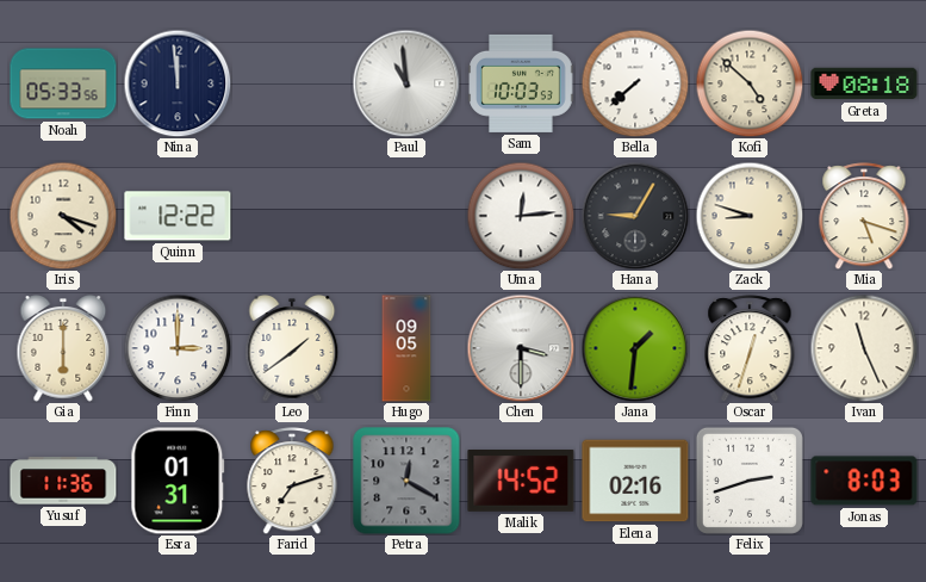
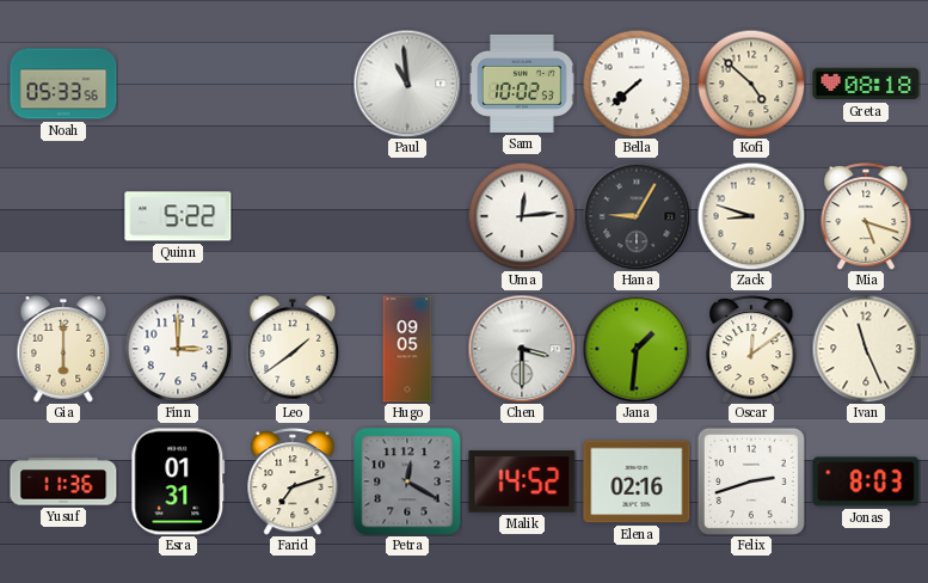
Nina: 11:59 -> none (178, 83)
Sam: 10:03 -> 10:02 (523, 84)
Iris: 4:18 -> none (63, 216)
Quinn: 12:22 -> 5:22 (178, 216)
Oscar: 12:33 -> 12:09 (751, 349)
